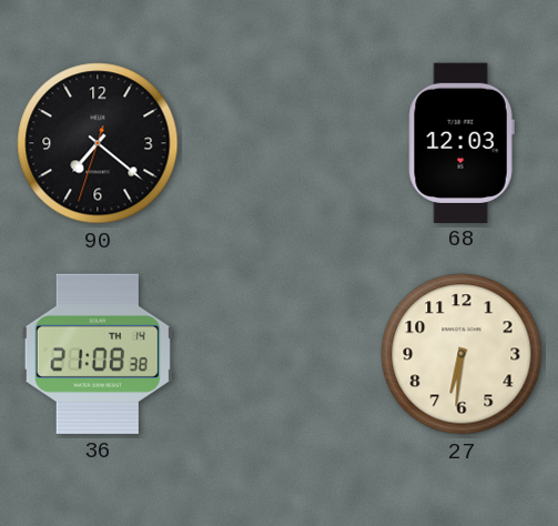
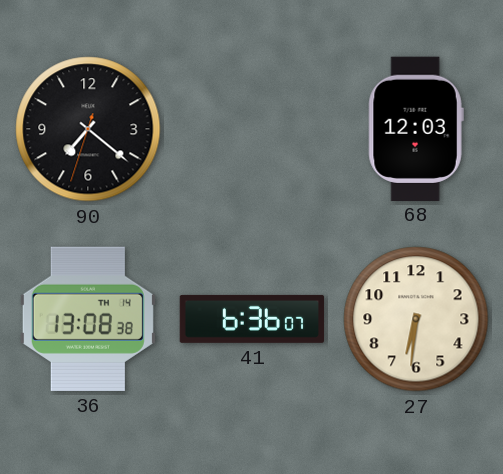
36: 21:08 -> 13:08 (88, 319)
41: none -> 6:36 (252, 319)
